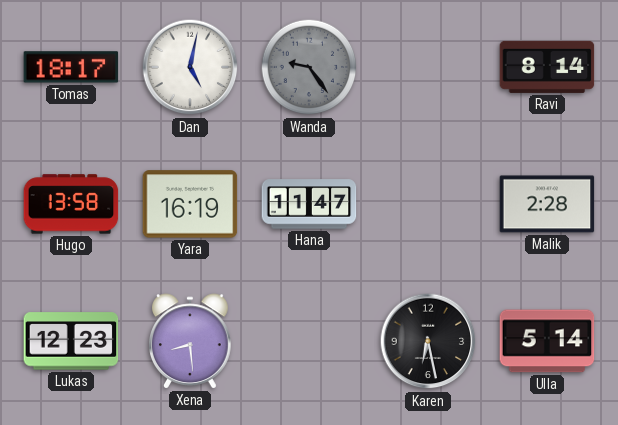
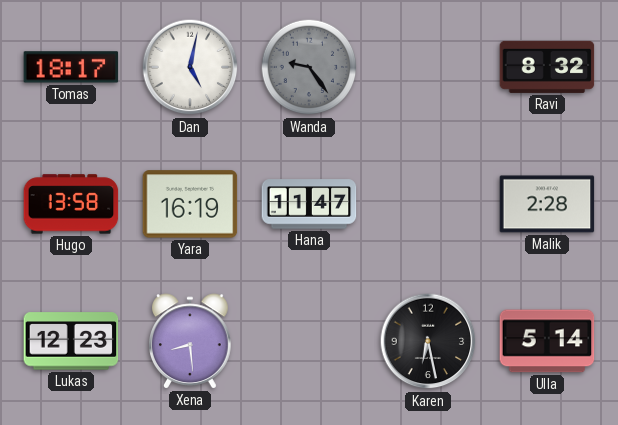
Ravi: 8:14 -> 8:32 (547, 67)
